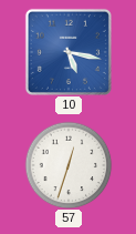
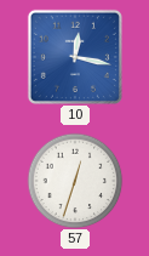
10: 5:17 -> 12:17 (75, 57)
